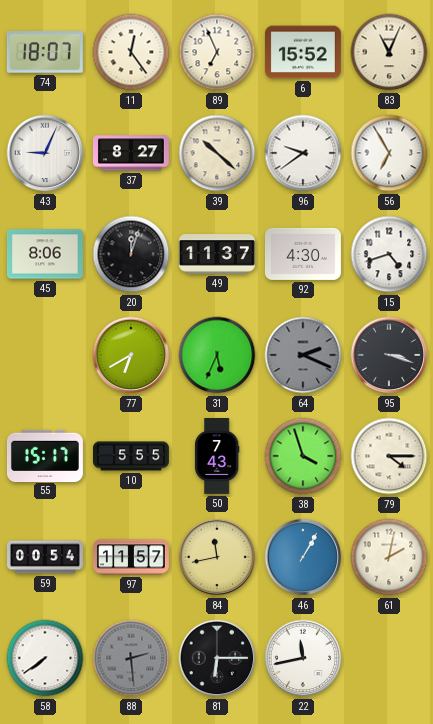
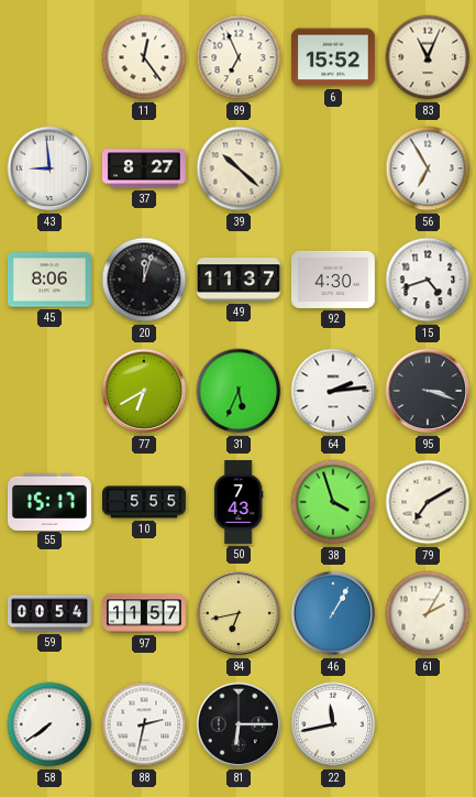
74: 18:07 -> none (45, 52)
43: 9:04 -> 8:59 (49, 168)
96: 9:39 -> none (303, 153)
64: 2:19 -> 2:14 (333, 391)
64 dial: grey -> white (333, 391)
79: 4:15 -> 7:10 (428, 502)
84: 11:43 -> 6:43 (239, 613)
61: 2:02 -> 2:05 (428, 613)
88: 2:29 -> 2:32 (144, 724)
88 dial: grey -> white (144, 724)
